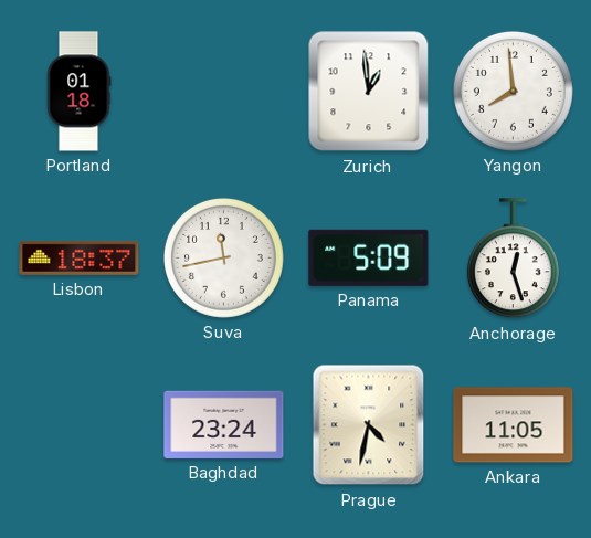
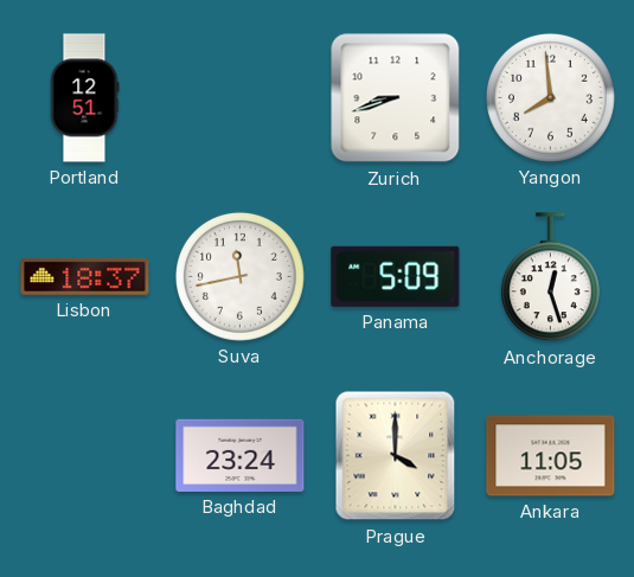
Portland: 01:18 -> 12:51 (84, 98)
Zurich: 12:59 -> 8:42 (396, 98)
Prague: 4:32 -> 4:00 (396, 456)
